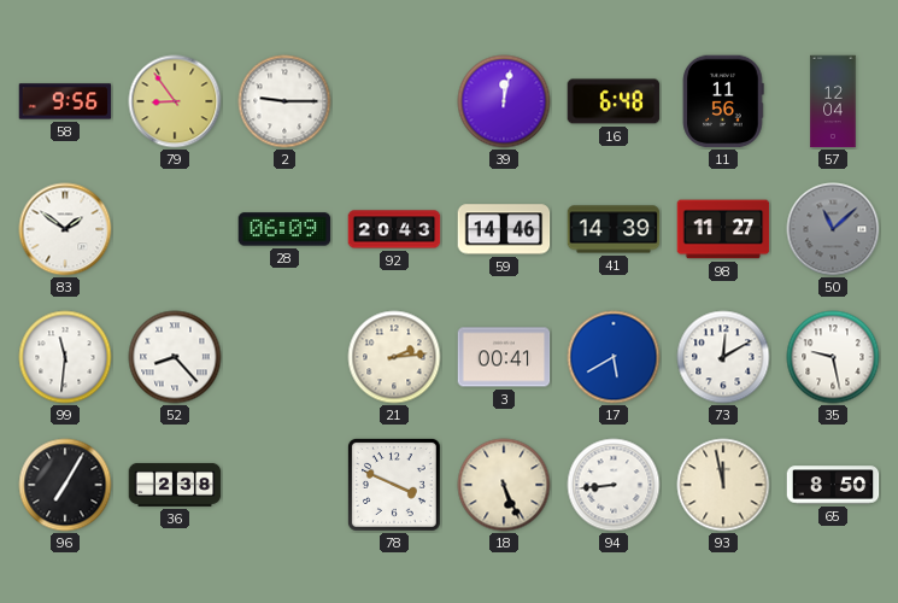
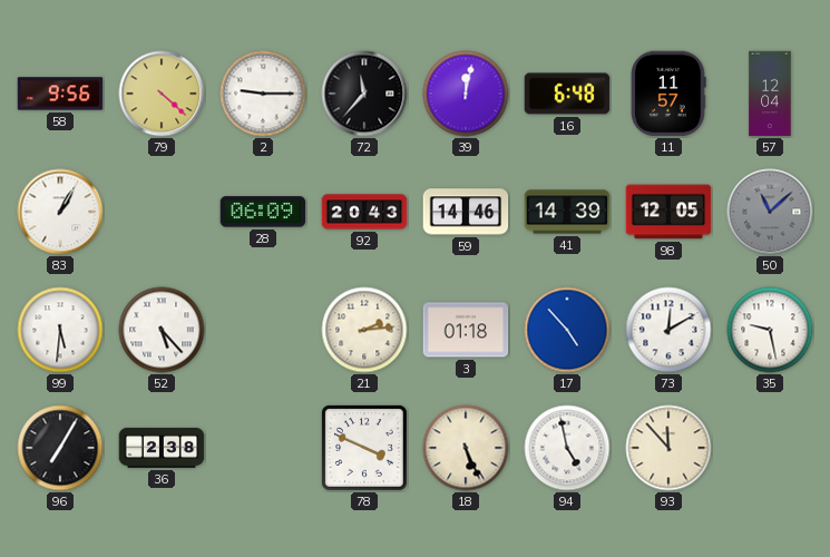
79: 8:54 -> 4:22 (162, 94)
72: none -> 11:37 (364, 94)
11: 11:56 -> 11:57 (668, 94)
83: 1:51 -> 1:05 (60, 212)
98: 11:27 -> 12:05 (668, 212)
99: 11:31 -> 5:31 (60, 330)
52: 8:23 -> 5:23 (162, 330)
3: 00:41 -> 01:18 (466, 330)
17: 5:40 -> 4:53 (567, 330)
94: 8:44 -> 4:58 (567, 448)
93: 11:58 -> 11:53 (668, 448)
65: 8:50 -> none (833, 485)
